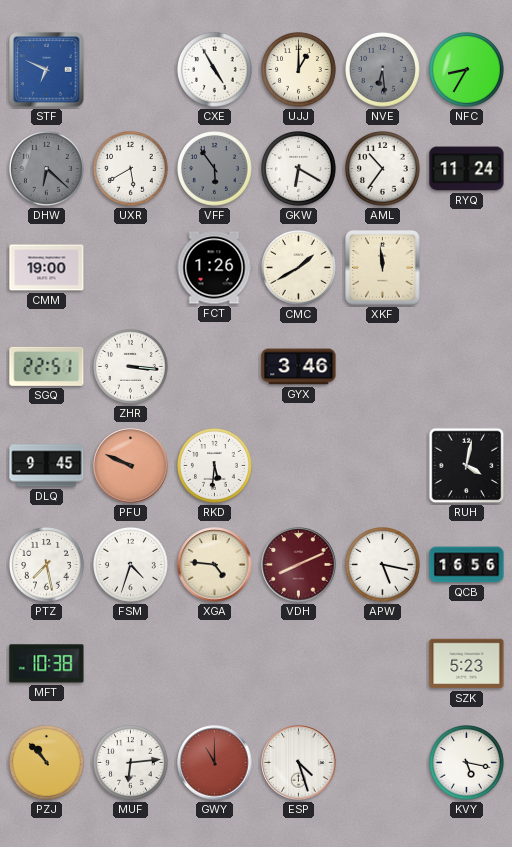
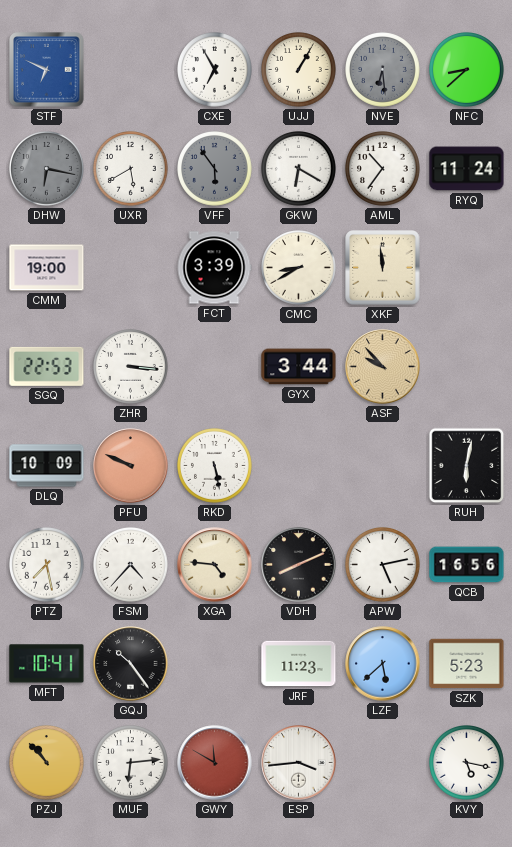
CXE: 4:55 -> 6:55 (215, 70)
UJJ: 1:00 -> 1:05 (299, 70)
NFC: 8:35 -> 8:38 (467, 70)
DHW: 6:22 -> 6:17 (47, 169)
FCT: 1:26 -> 3:39 (214, 268)
CMC: 1:40 -> 8:40 (299, 268)
SGQ: 22:51 -> 22:53 (47, 366)
GYX: 3:46 -> 3:44 (299, 367)
ASF: none -> 9:53 (383, 367)
DLQ: 9:45 -> 10:09 (47, 466)
RKD: 5:31 -> 5:28 (215, 466)
RUH: 4:02 -> 6:02 (467, 466)
FSM: 4:33 -> 4:37 (131, 565)
VDH dial: burgundy -> black (299, 565)
APW: 5:17 -> 5:13 (383, 565)
MFT: 10:38 -> 10:41 (47, 664)
GQJ: none -> 10:24 (131, 664)
JRF: none -> 11:23 (299, 664)
LZF: none -> 5:38 (383, 664)
GWY: 11:00 -> 11:50 (215, 763)
ESP: 4:27 -> 3:44 (299, 763)
